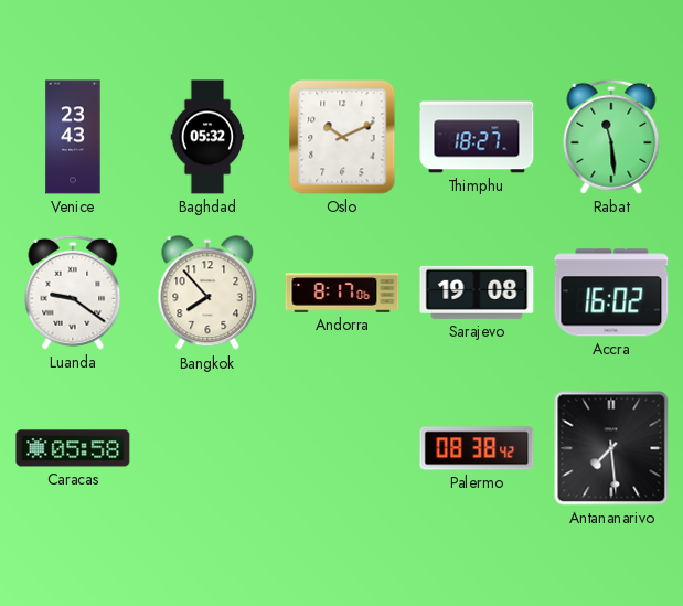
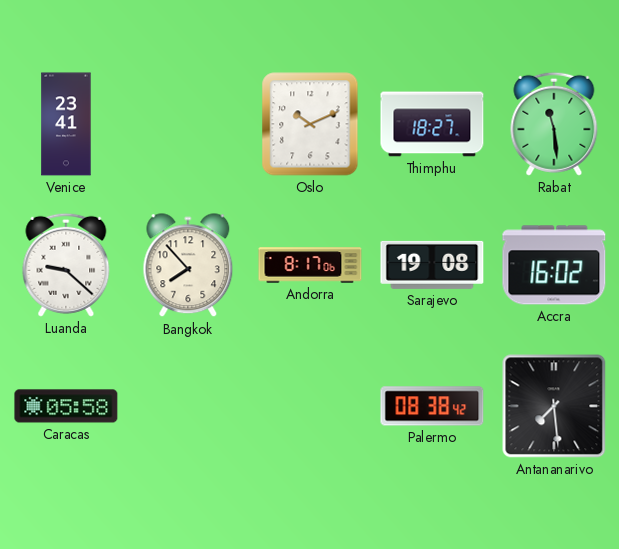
Venice: 23:43 -> 23:41 (66, 124)
Baghdad: 05:32 -> none (207, 137)
Luanda: 9:21 -> 9:22 (66, 265)
